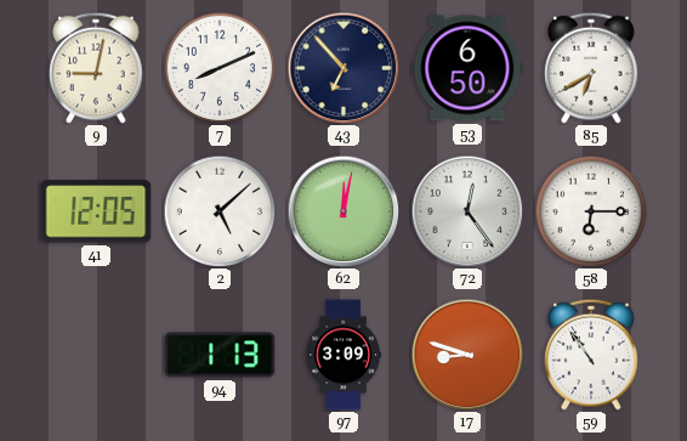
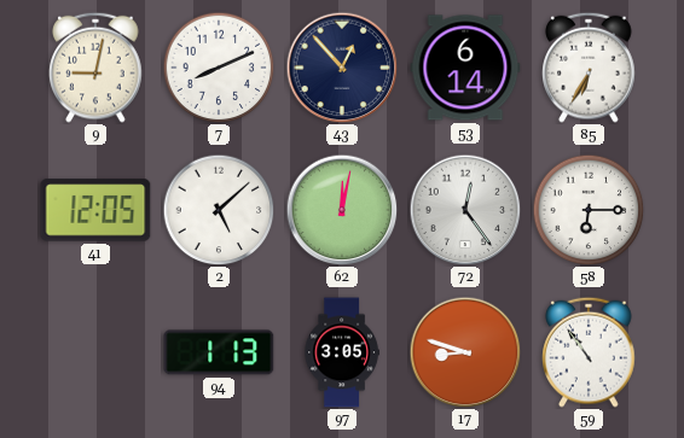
43: 6:53 -> 12:53 (342, 68)
53: 6:50 -> 6:14 (465, 68)
85: 6:40 -> 6:35 (589, 68)
97: 3:09 -> 3:05 (342, 352)
